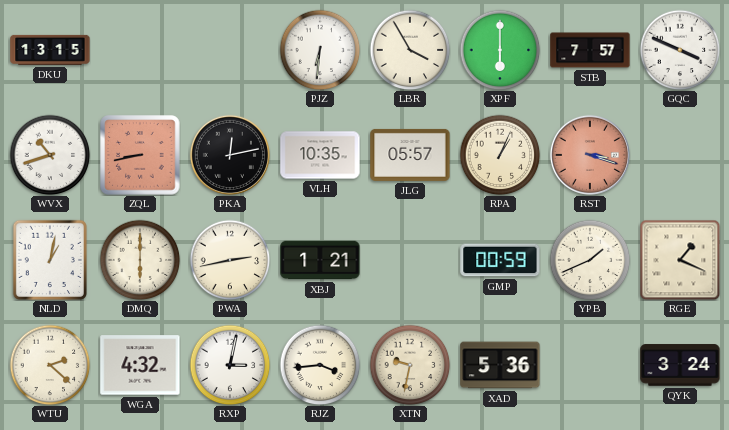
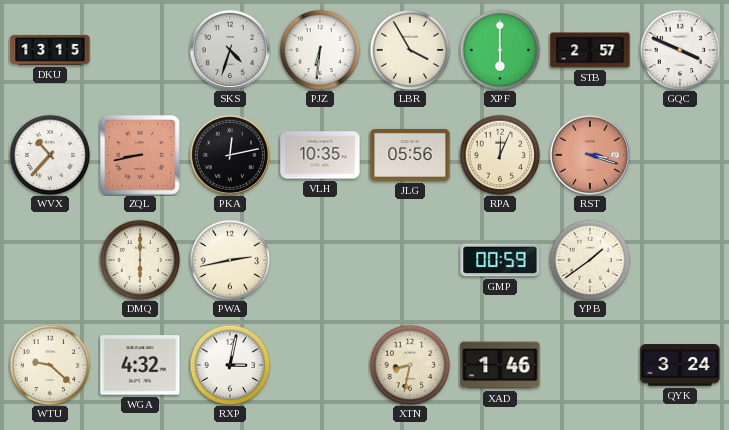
SKS: none -> 4:33 (230, 50)
STB: 7:57 -> 2:57 (590, 50)
WVX: 10:42 -> 10:37 (50, 155)
JLG: 05:57 -> 05:56 (410, 155)
RPA: 1:04 -> 12:04 (500, 155)
NLD: 1:02 -> none (50, 260)
XBJ: 1:21 -> none (320, 260)
YPB: 1:41 -> 1:39 (590, 260)
RGE: 1:19 -> none (680, 260)
WTU: 2:22 -> 9:22 (50, 365)
RJZ: 3:44 -> none (320, 365)
XTN: 9:32 -> 8:32 (410, 365)
XAD: 5:36 -> 1:46 (500, 365)
